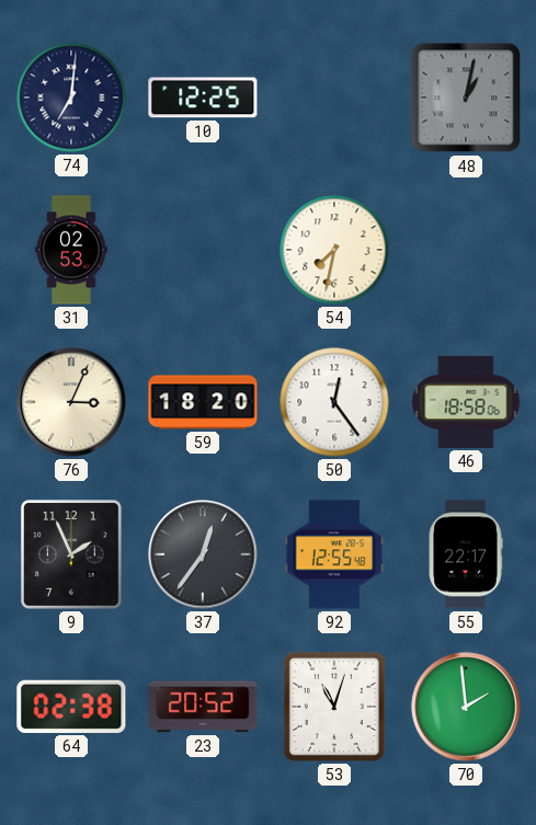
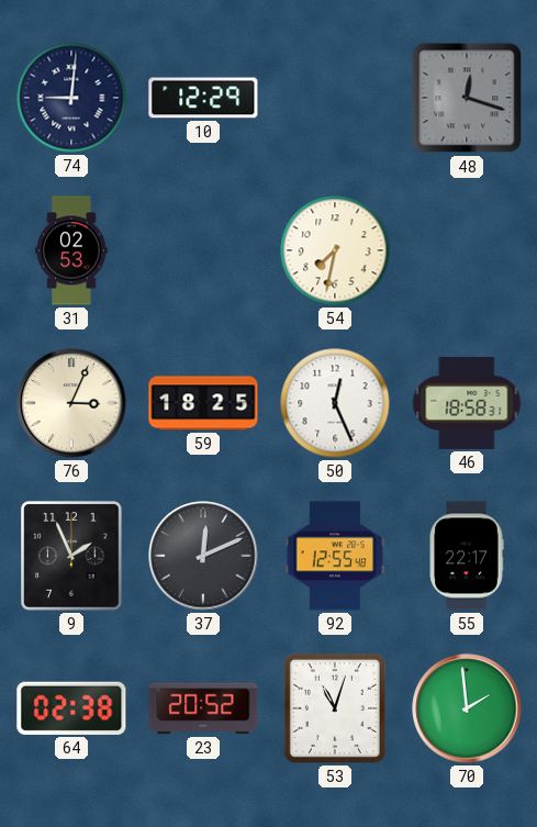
74: 7:01 -> 9:01 (71, 98)
10: 12:25 -> 12:29 (203, 98)
48: 1:02 -> 12:18 (467, 98)
59: 18:20 -> 18:25 (203, 403)
50: 12:24 -> 12:26 (335, 403)
46: 18:58:06 -> 18:58:31 (467, 403)
37: 12:36 -> 12:11 (203, 556)
